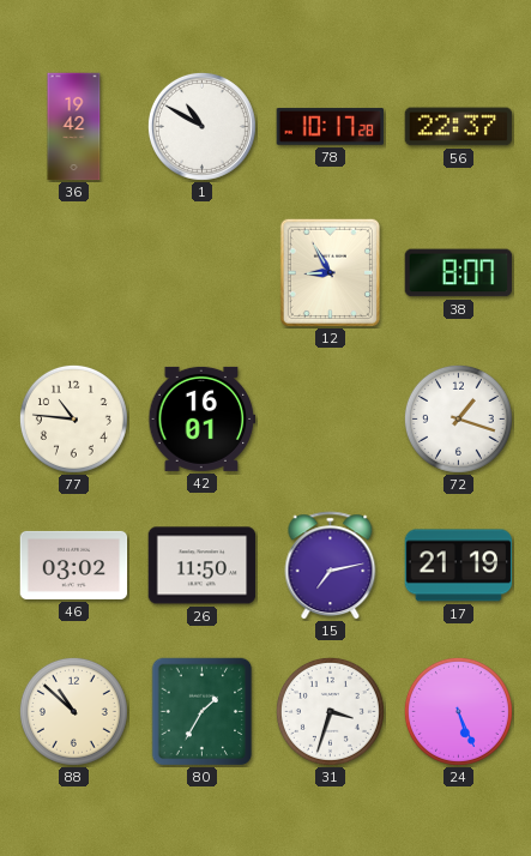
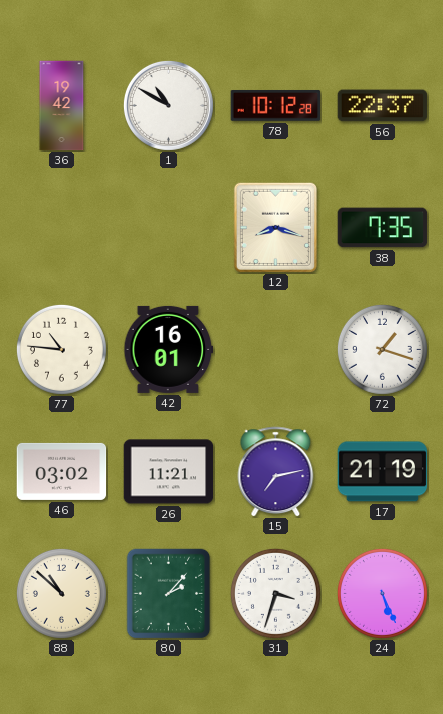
78: 10:17 -> 10:12 (276, 105)
12: 8:55 -> 8:18 (275, 227)
38: 8:07 -> 7:35 (383, 228)
26: 11:50 -> 11:21 (169, 472)
80: 1:35 -> 2:07 (169, 594)
